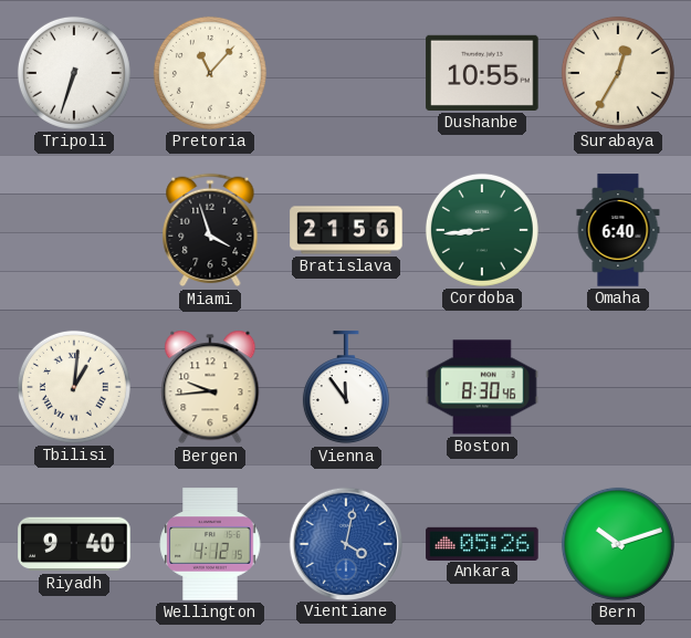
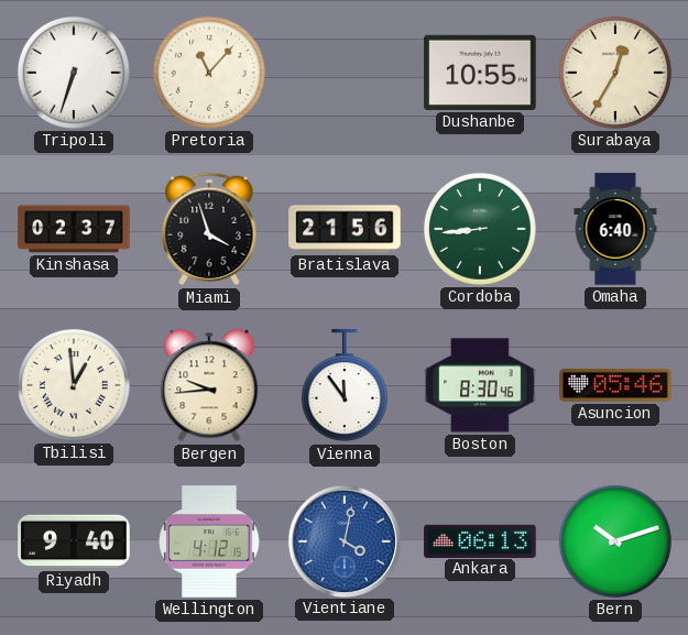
Kinshasa: none -> 02:37 (74, 229)
Tbilisi: 1:01 -> 12:59 (74, 385)
Asuncion: none -> 05:46 (615, 385)
Ankara: 05:26 -> 06:13 (480, 540)
